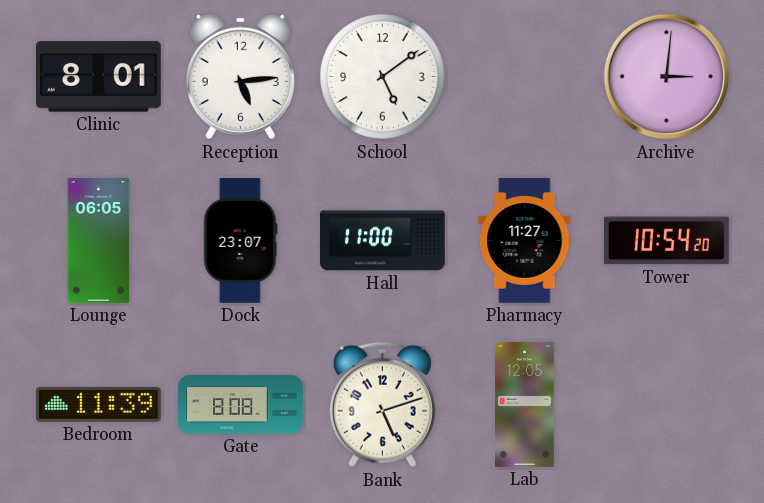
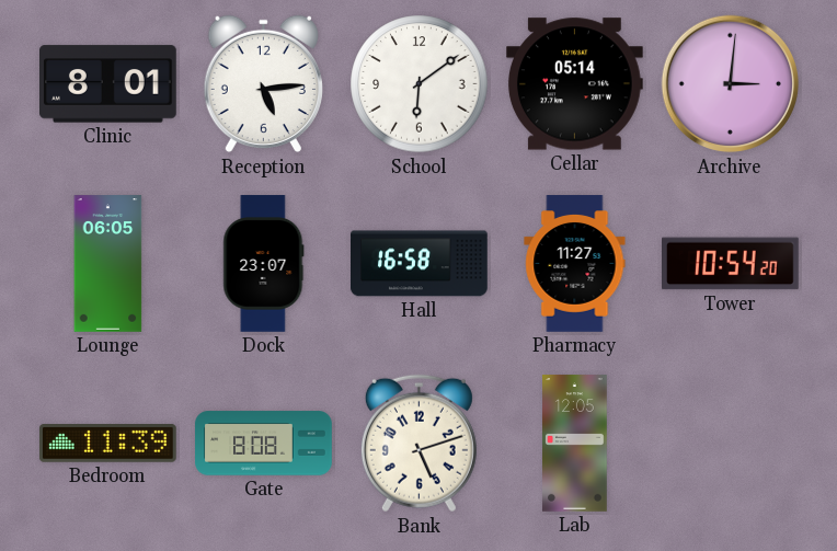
School: 5:09 -> 6:09 (420, 84)
Cellar: none -> 05:14 (575, 84)
Hall: 11:00 -> 16:58 (420, 264)
